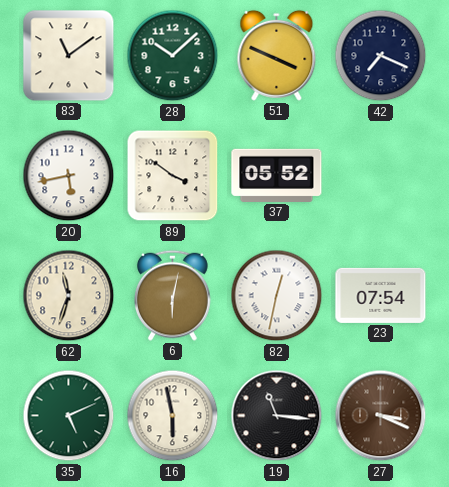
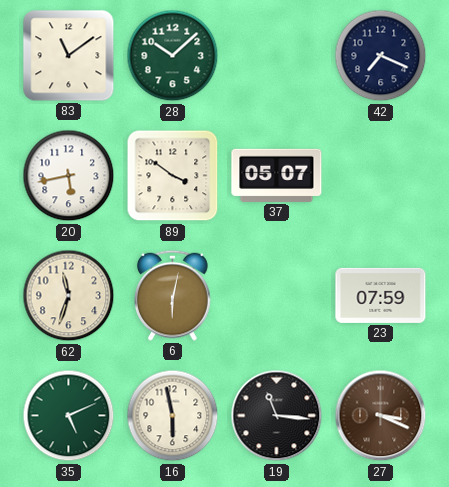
51: 3:49 -> none (277, 55)
37: 05:52 -> 05:07 (277, 175)
82: 12:32 -> none (277, 296)
23: 07:54 -> 07:59 (381, 295)
